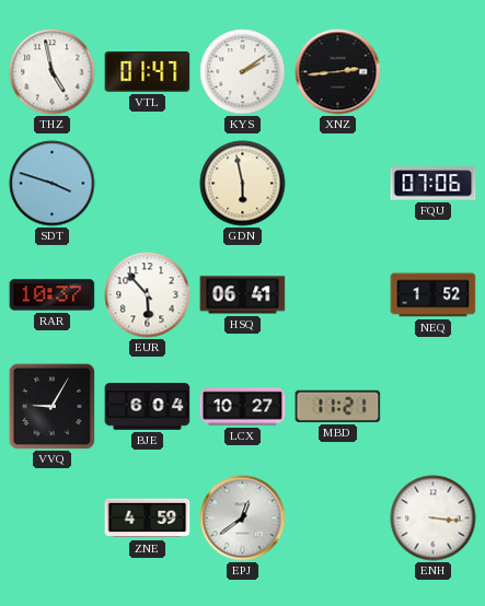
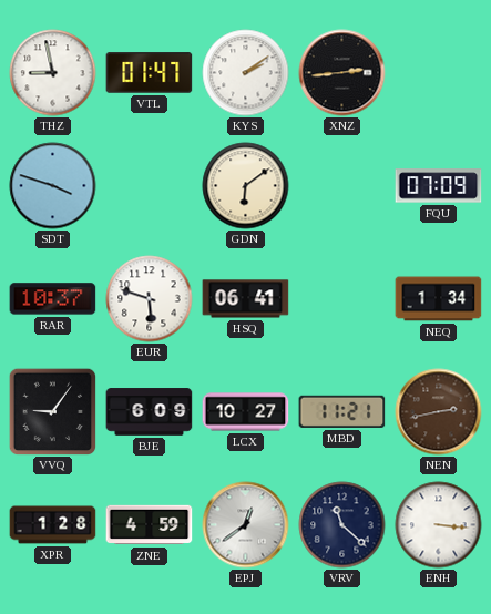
THZ: 4:58 -> 8:58 (53, 73)
GDN: 5:58 -> 6:09 (246, 186)
FQU: 07:06 -> 07:09 (439, 186)
EUR: 5:53 -> 5:48 (150, 299)
NEQ: 1:52 -> 1:34 (439, 299)
VVQ: 9:05 -> 9:06 (52, 411)
BJE: 6:04 -> 6:09 (150, 412)
NEN: none -> 2:43 (439, 412)
XPR: none -> 1:28 (53, 525)
VRV: none -> 11:22 (342, 525)
